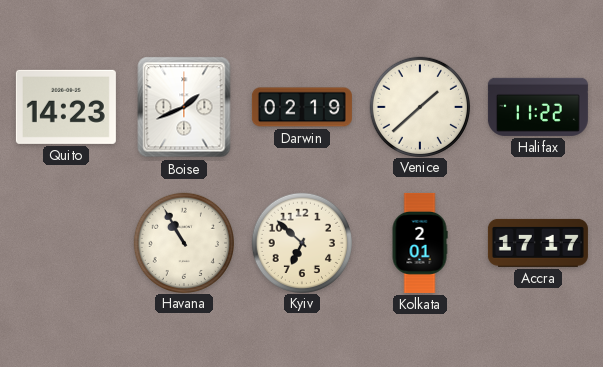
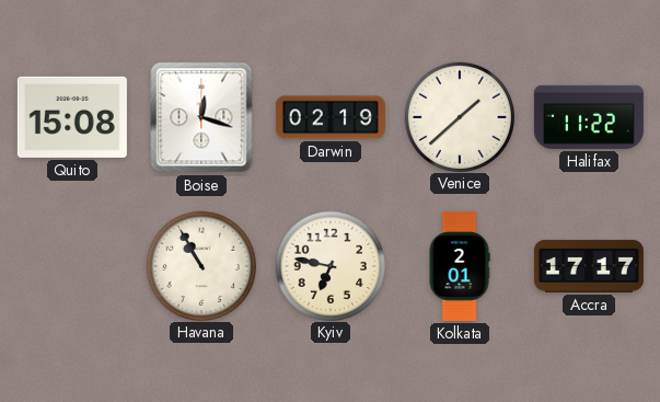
Quito: 14:23 -> 15:08 (72, 117)
Boise: 1:41 -> 12:18 (201, 117)
Kyiv: 6:52 -> 6:47 (329, 265)
